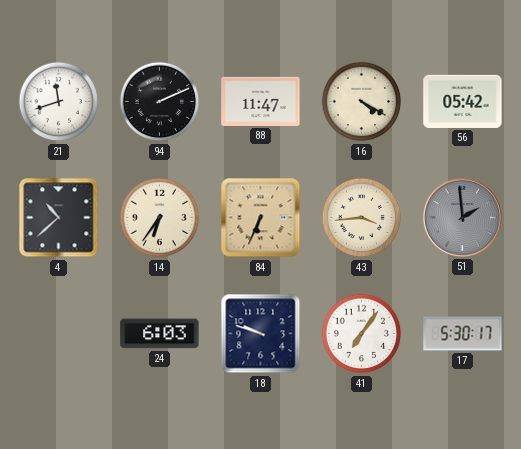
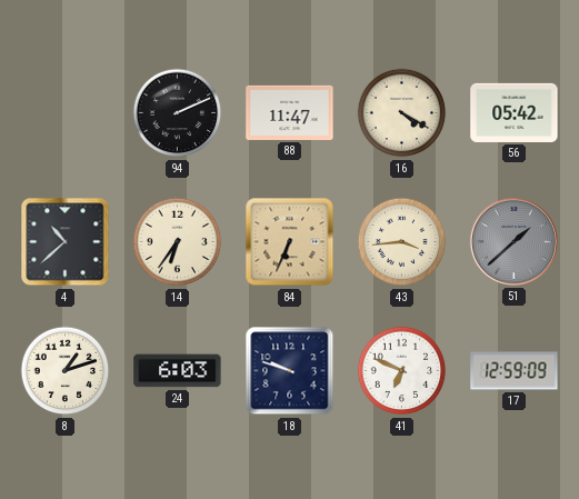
21: 11:42 -> none (59, 102)
51: 1:59 -> 1:38 (513, 241)
8: none -> 1:12 (66, 371)
41: 7:06 -> 6:49 (402, 371)
17: 5:30 -> 12:59 (515, 371)
